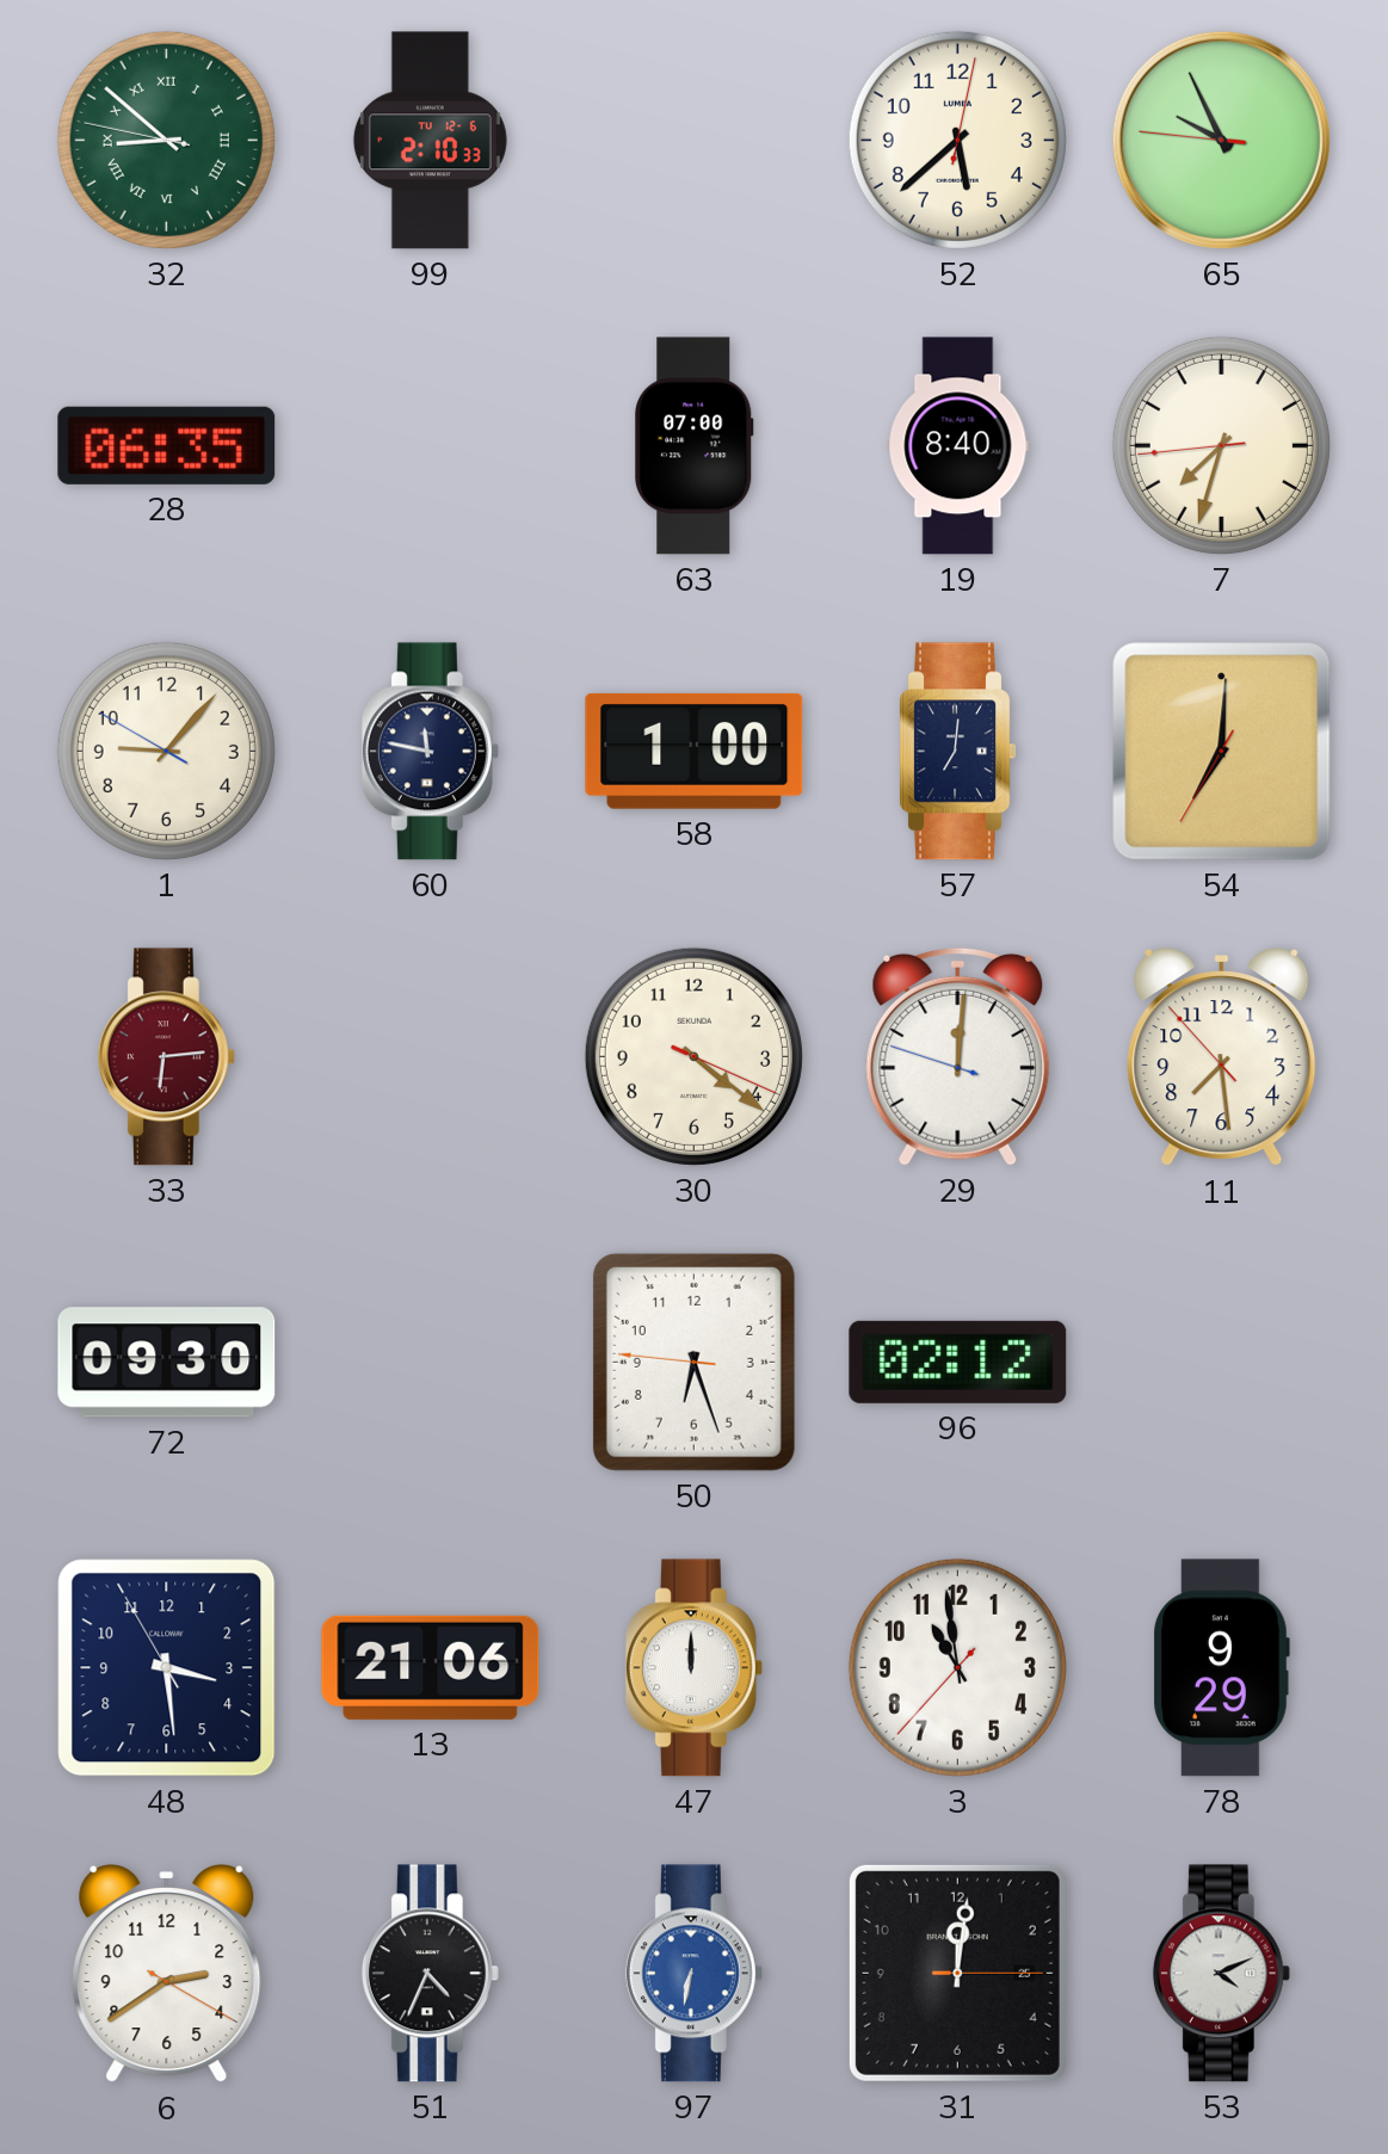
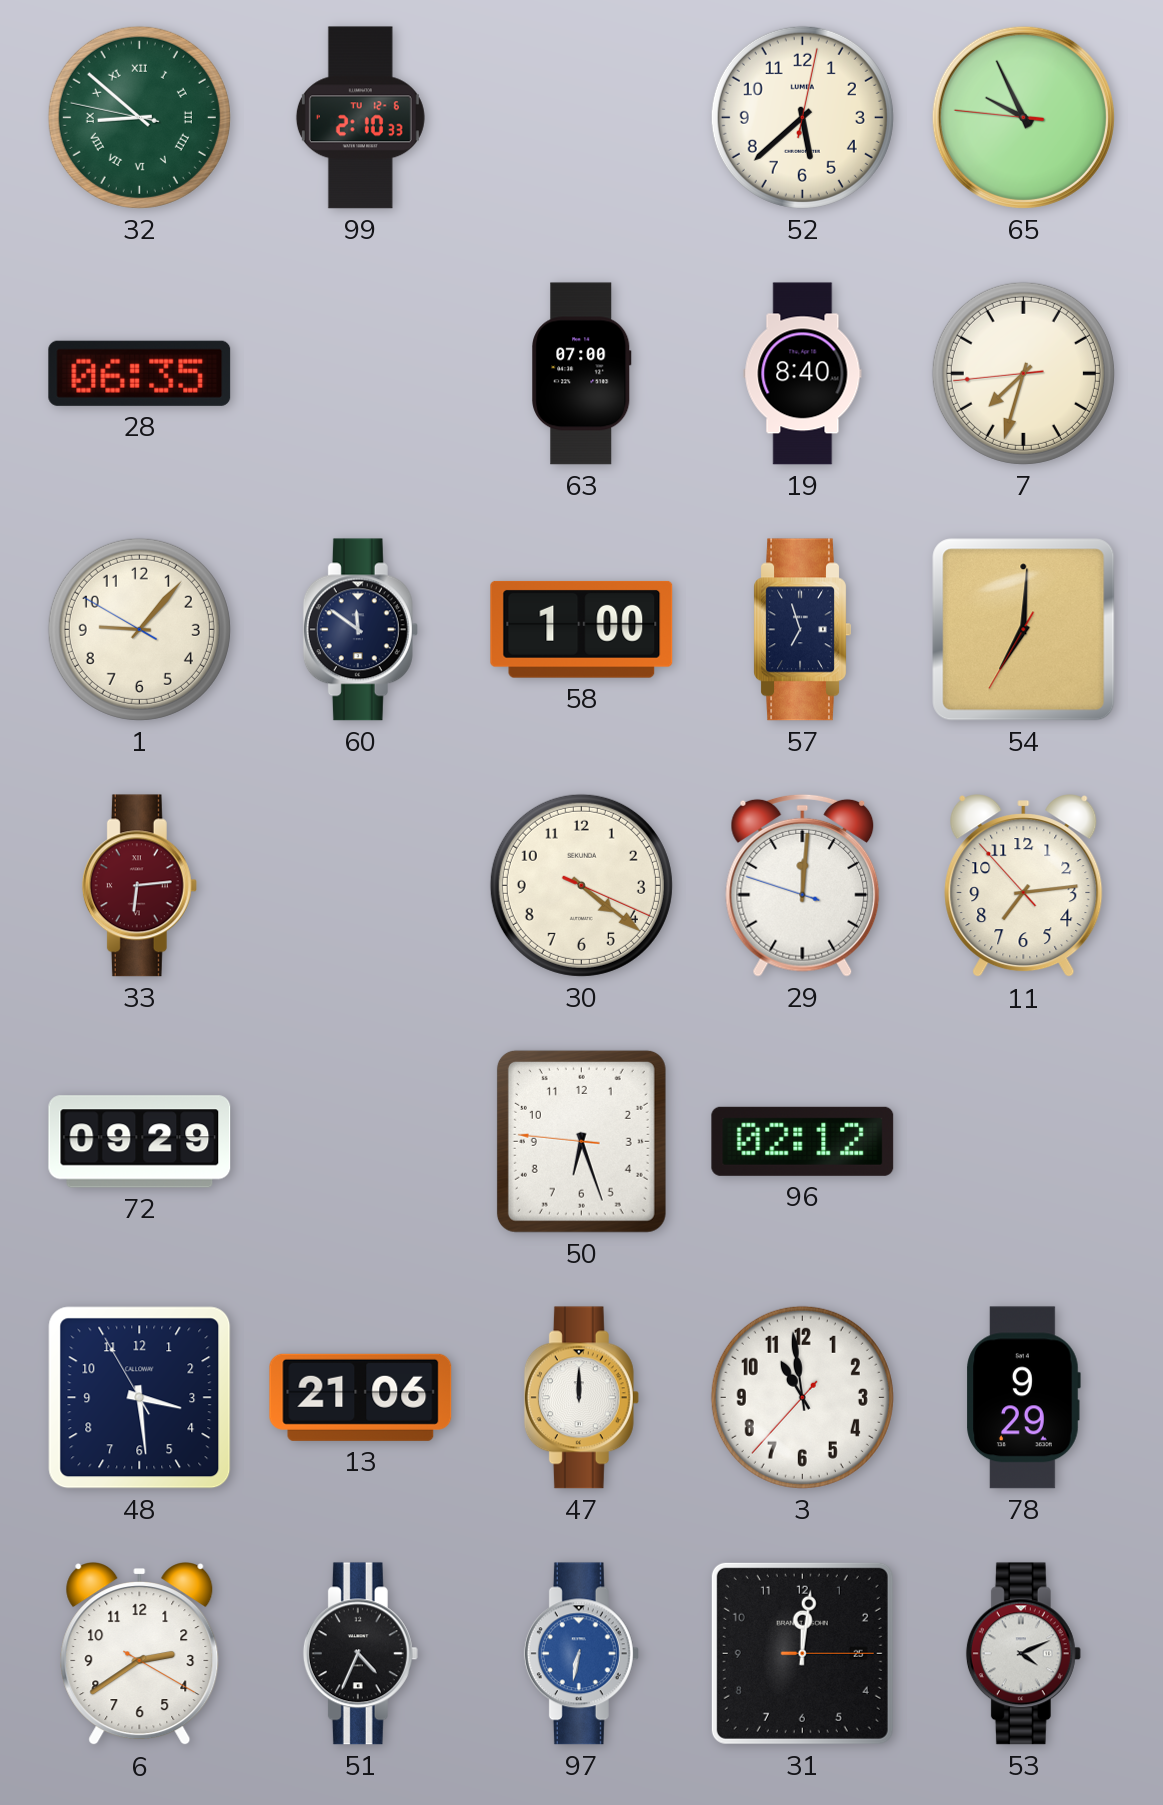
60: 11:47 -> 11:51 (360, 630)
57: 7:01 -> 6:57 (802, 630)
11: 7:28 -> 7:13 (1024, 886)
72: 09:30 -> 09:29 (140, 1142)
